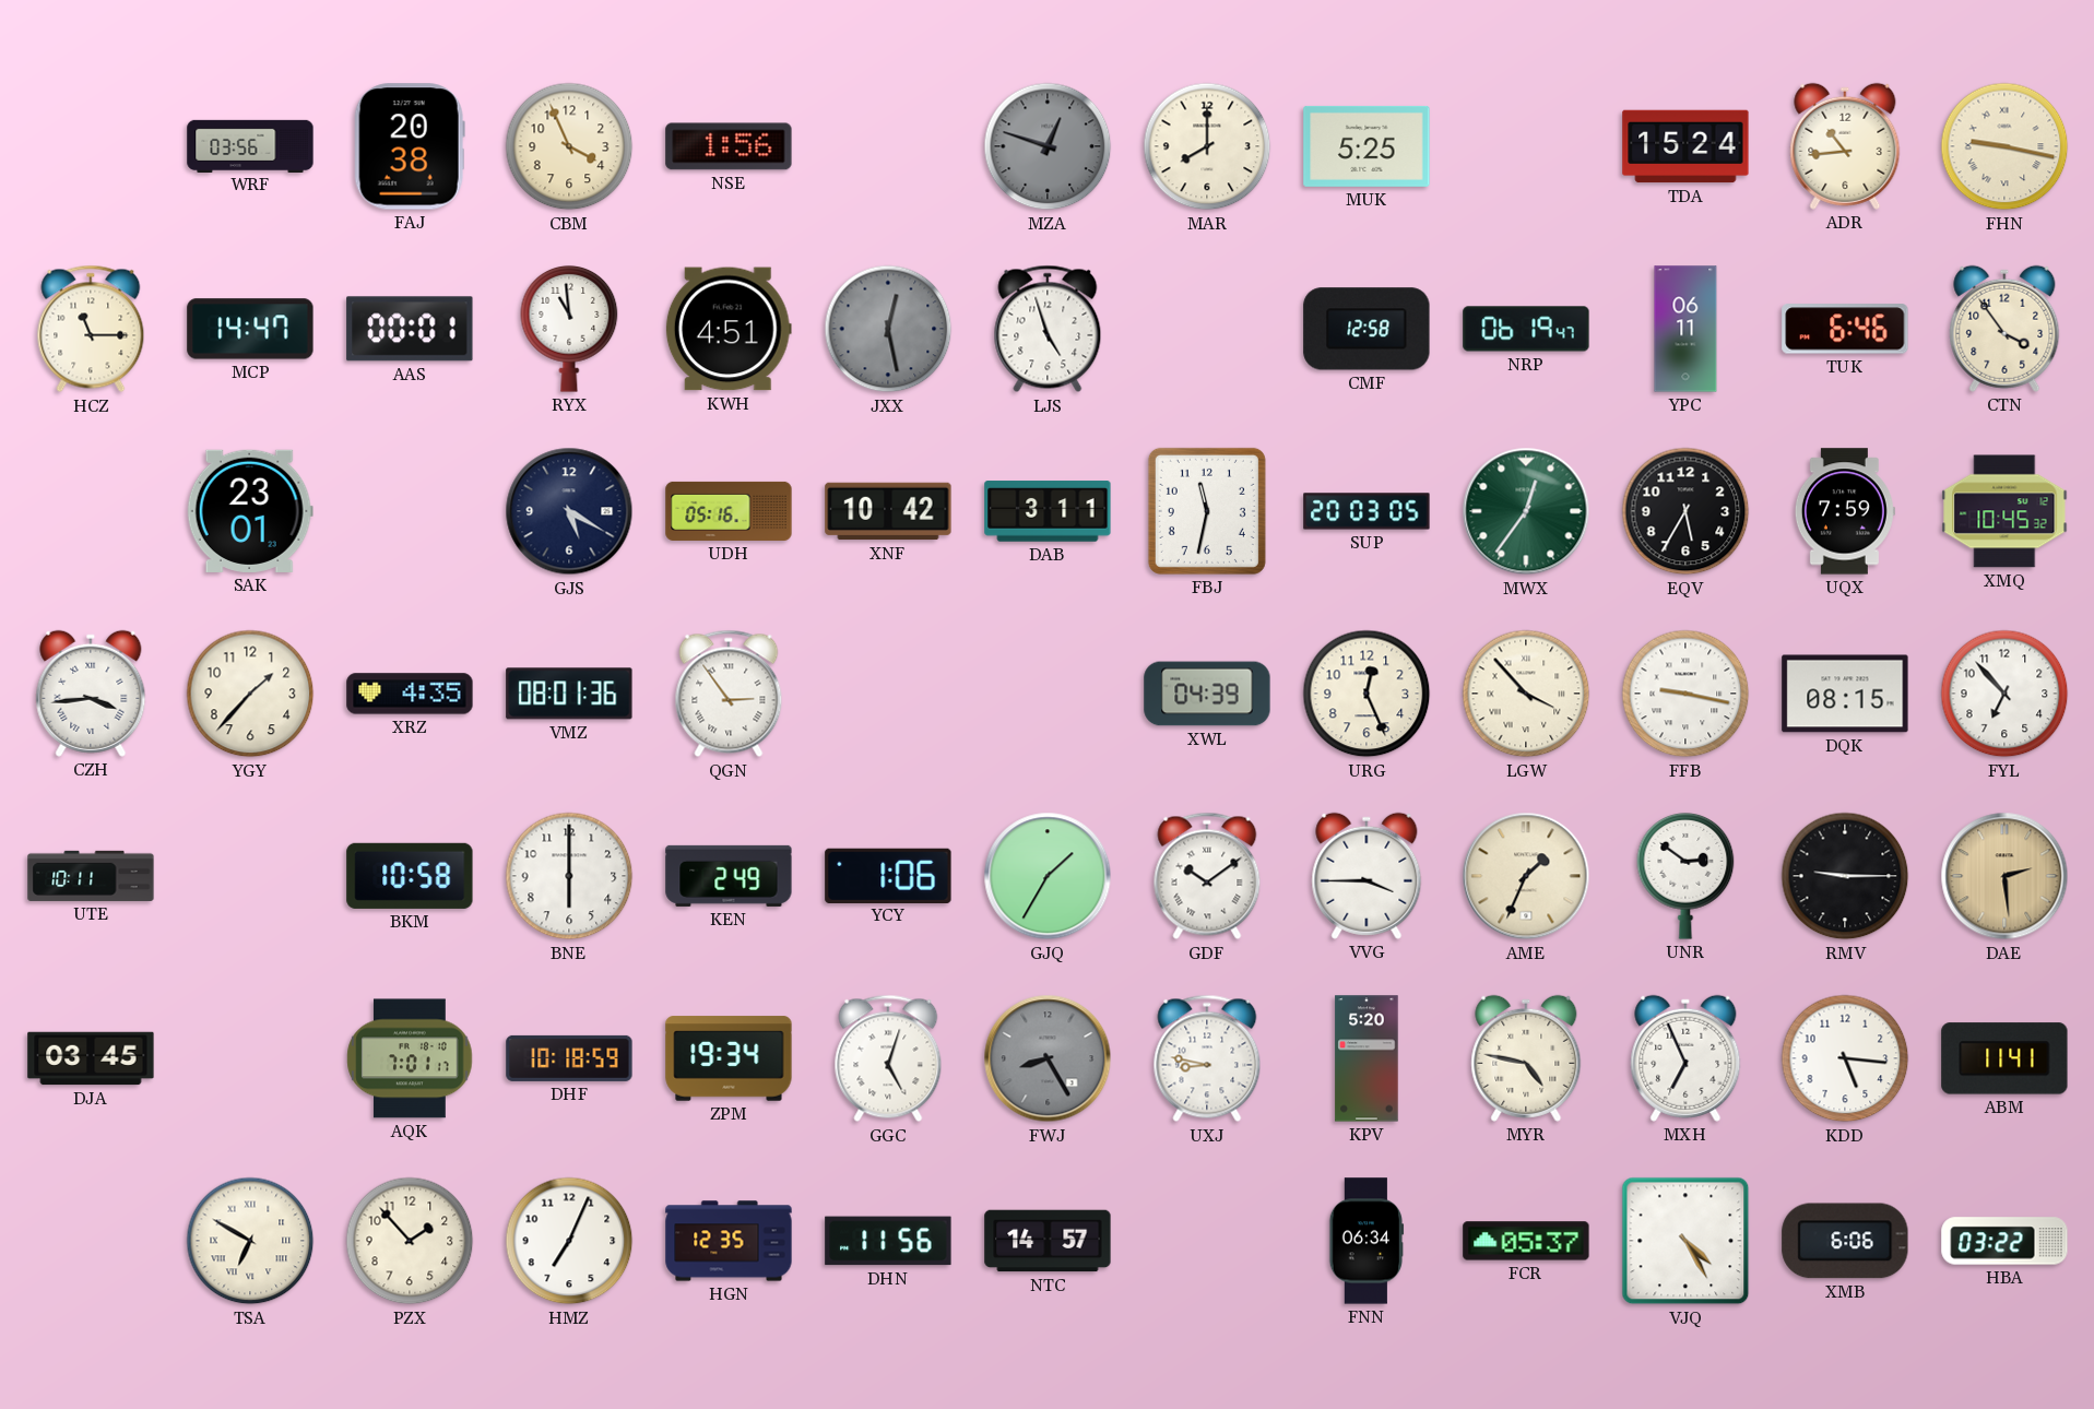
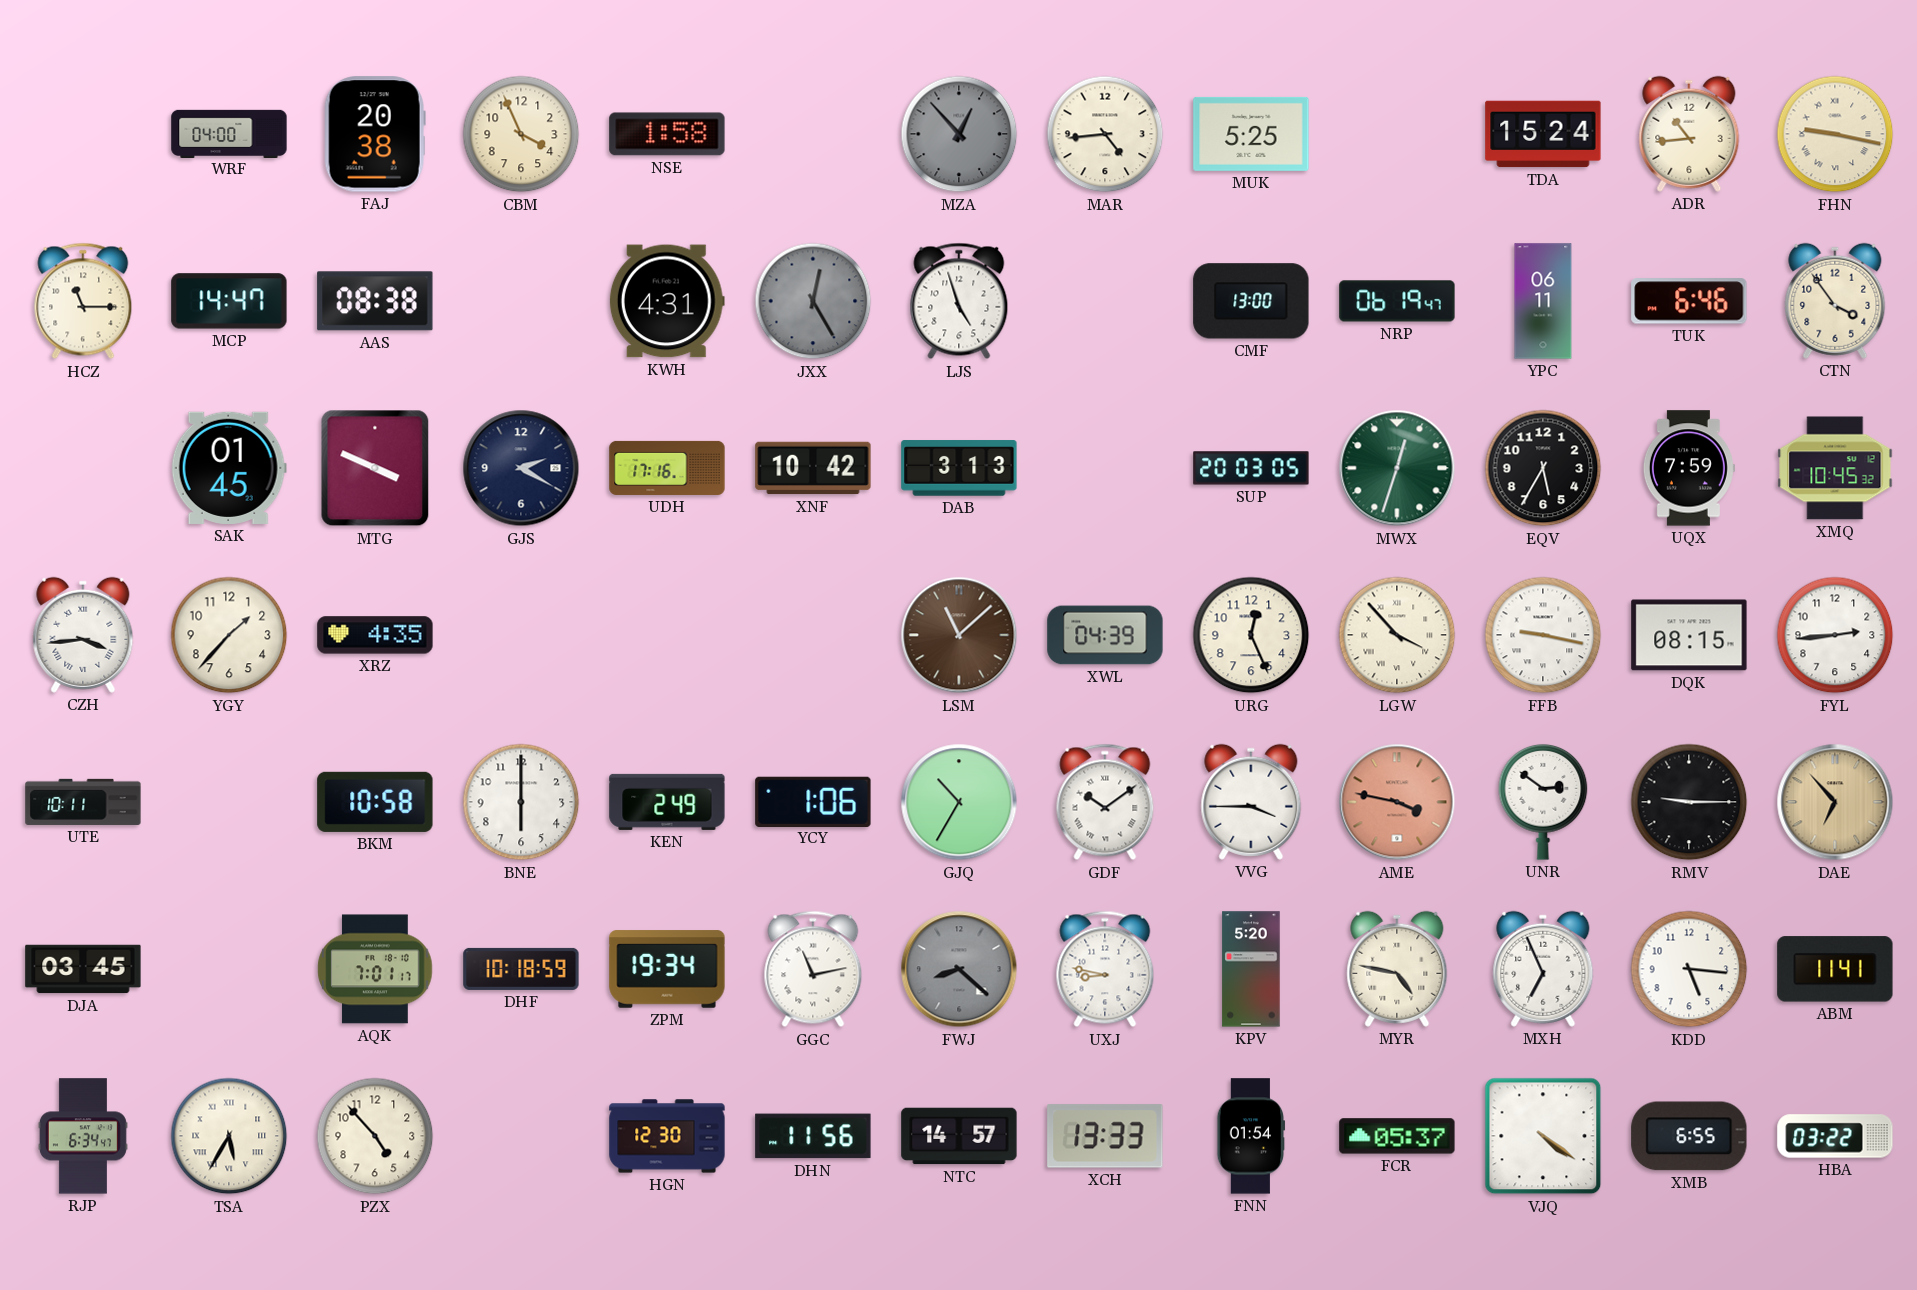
WRF: 03:56 -> 04:00 (229, 133)
NSE: 1:56 -> 1:58 (667, 134)
MZA: 12:48 -> 12:53 (959, 134)
MAR: 8:00 -> 4:44 (1105, 134)
AAS: 00:01 -> 08:38 (375, 301)
RYX: 10:59 -> none (569, 329)
KWH: 4:51 -> 4:31 (667, 301)
JXX: 12:28 -> 12:25 (813, 301)
CMF: 12:58 -> 13:00 (1251, 301)
SAK: 23:01 -> 01:45 (229, 468)
MTG: none -> 3:49 (375, 468)
GJS: 5:20 -> 2:20 (521, 468)
UDH: 05:16 -> 17:16 (667, 468)
DAB: 3:11 -> 3:13 (959, 468)
FBJ: 11:32 -> none (1207, 511)
MWX: 12:36 -> 12:33 (1397, 468)
VMZ: 08:01 -> none (569, 694)
QGN: 2:54 -> none (729, 694)
LSM: none -> 11:08 (959, 635)
FYL: 6:53 -> 2:44 (1835, 635)
GJQ: 1:35 -> 10:35 (959, 802)
AME: 1:34 -> 3:47 (1397, 802)
AME dial: cream -> salmon (1397, 802)
DAE: 2:29 -> 6:53 (1835, 802)
GGC: 5:03 -> 11:13 (813, 969)
FWJ: 8:25 -> 8:22 (959, 969)
RJP: none -> 6:34 (83, 1136)
TSA: 6:50 -> 5:35 (229, 1136)
PZX: 1:53 -> 4:53 (375, 1136)
HMZ: 7:04 -> none (569, 1241)
HGN: 12:35 -> 12:30 (667, 1136)
XCH: none -> 13:33 (1105, 1136)
FNN: 06:34 -> 01:54 (1251, 1136)
VJQ: 4:25 -> 4:21 (1543, 1136)
XMB: 6:06 -> 6:55 (1689, 1136)
